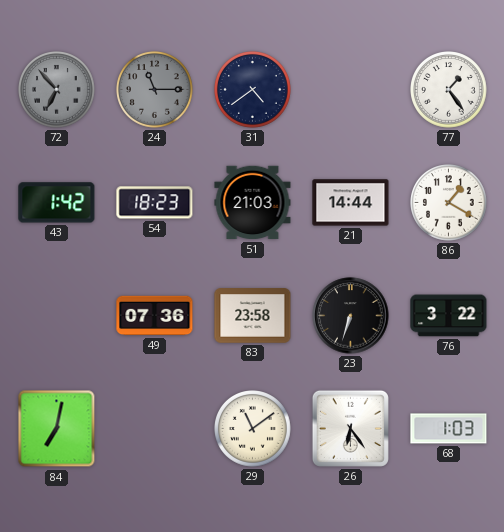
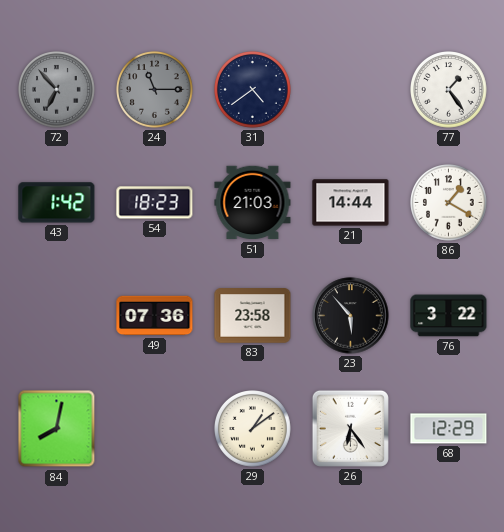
23: 6:33 -> 5:53 (351, 316)
84: 7:02 -> 8:02 (57, 429)
29: 11:09 -> 1:09 (253, 429)
68: 1:03 -> 12:29 (449, 429)
